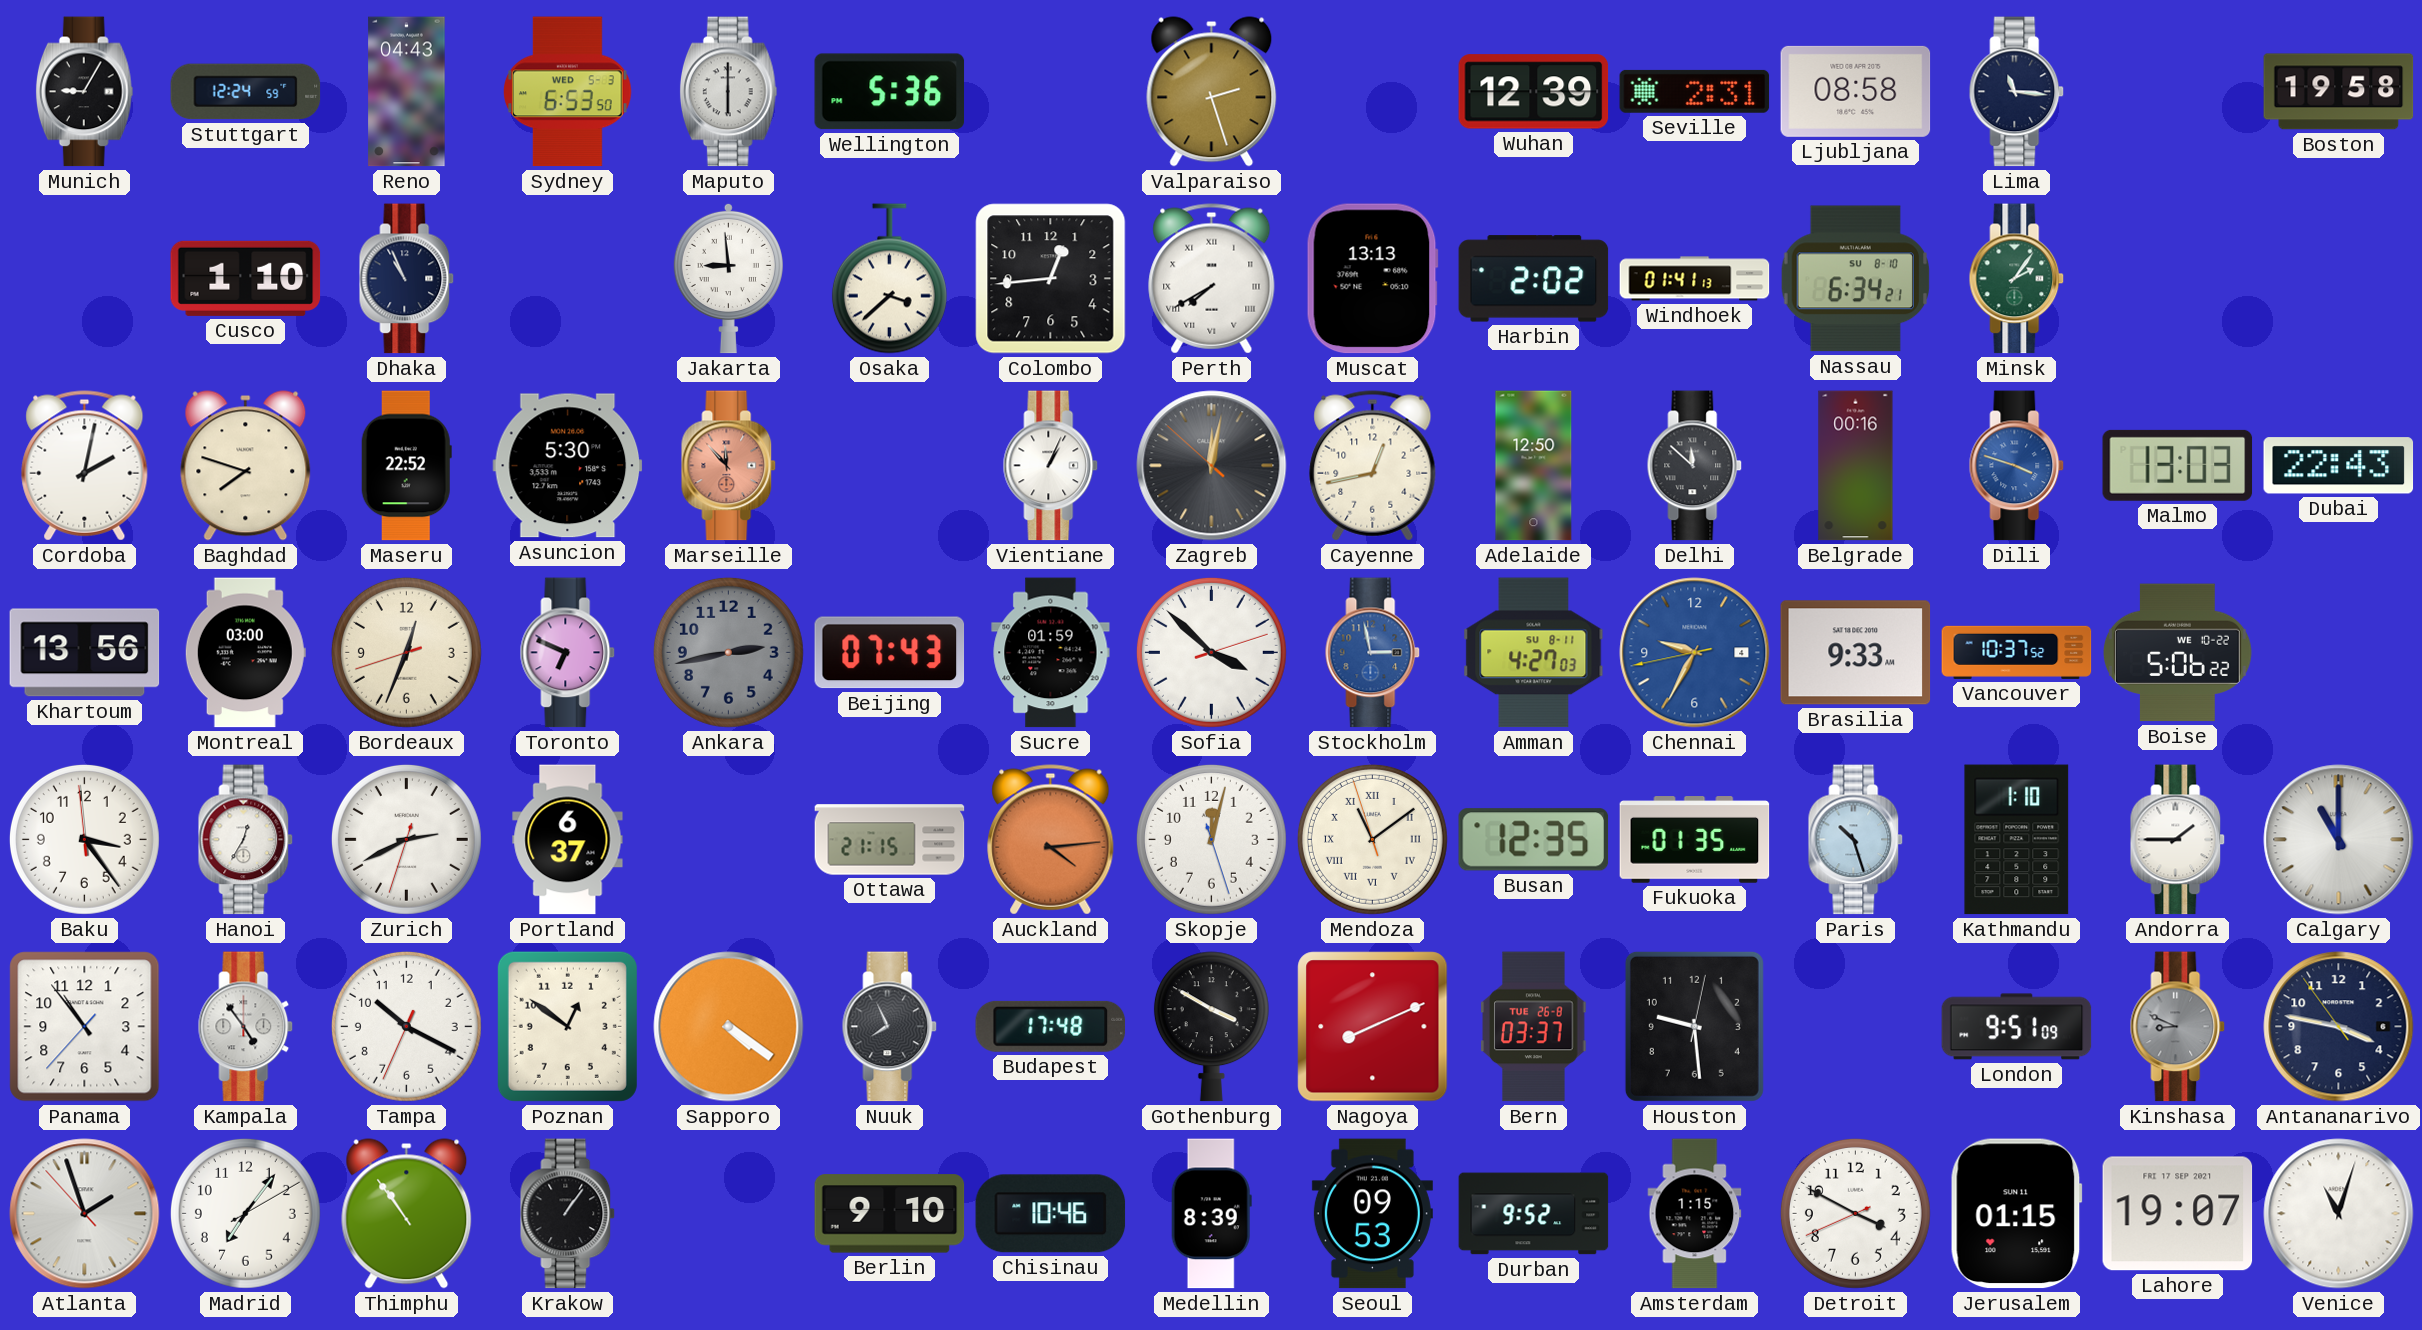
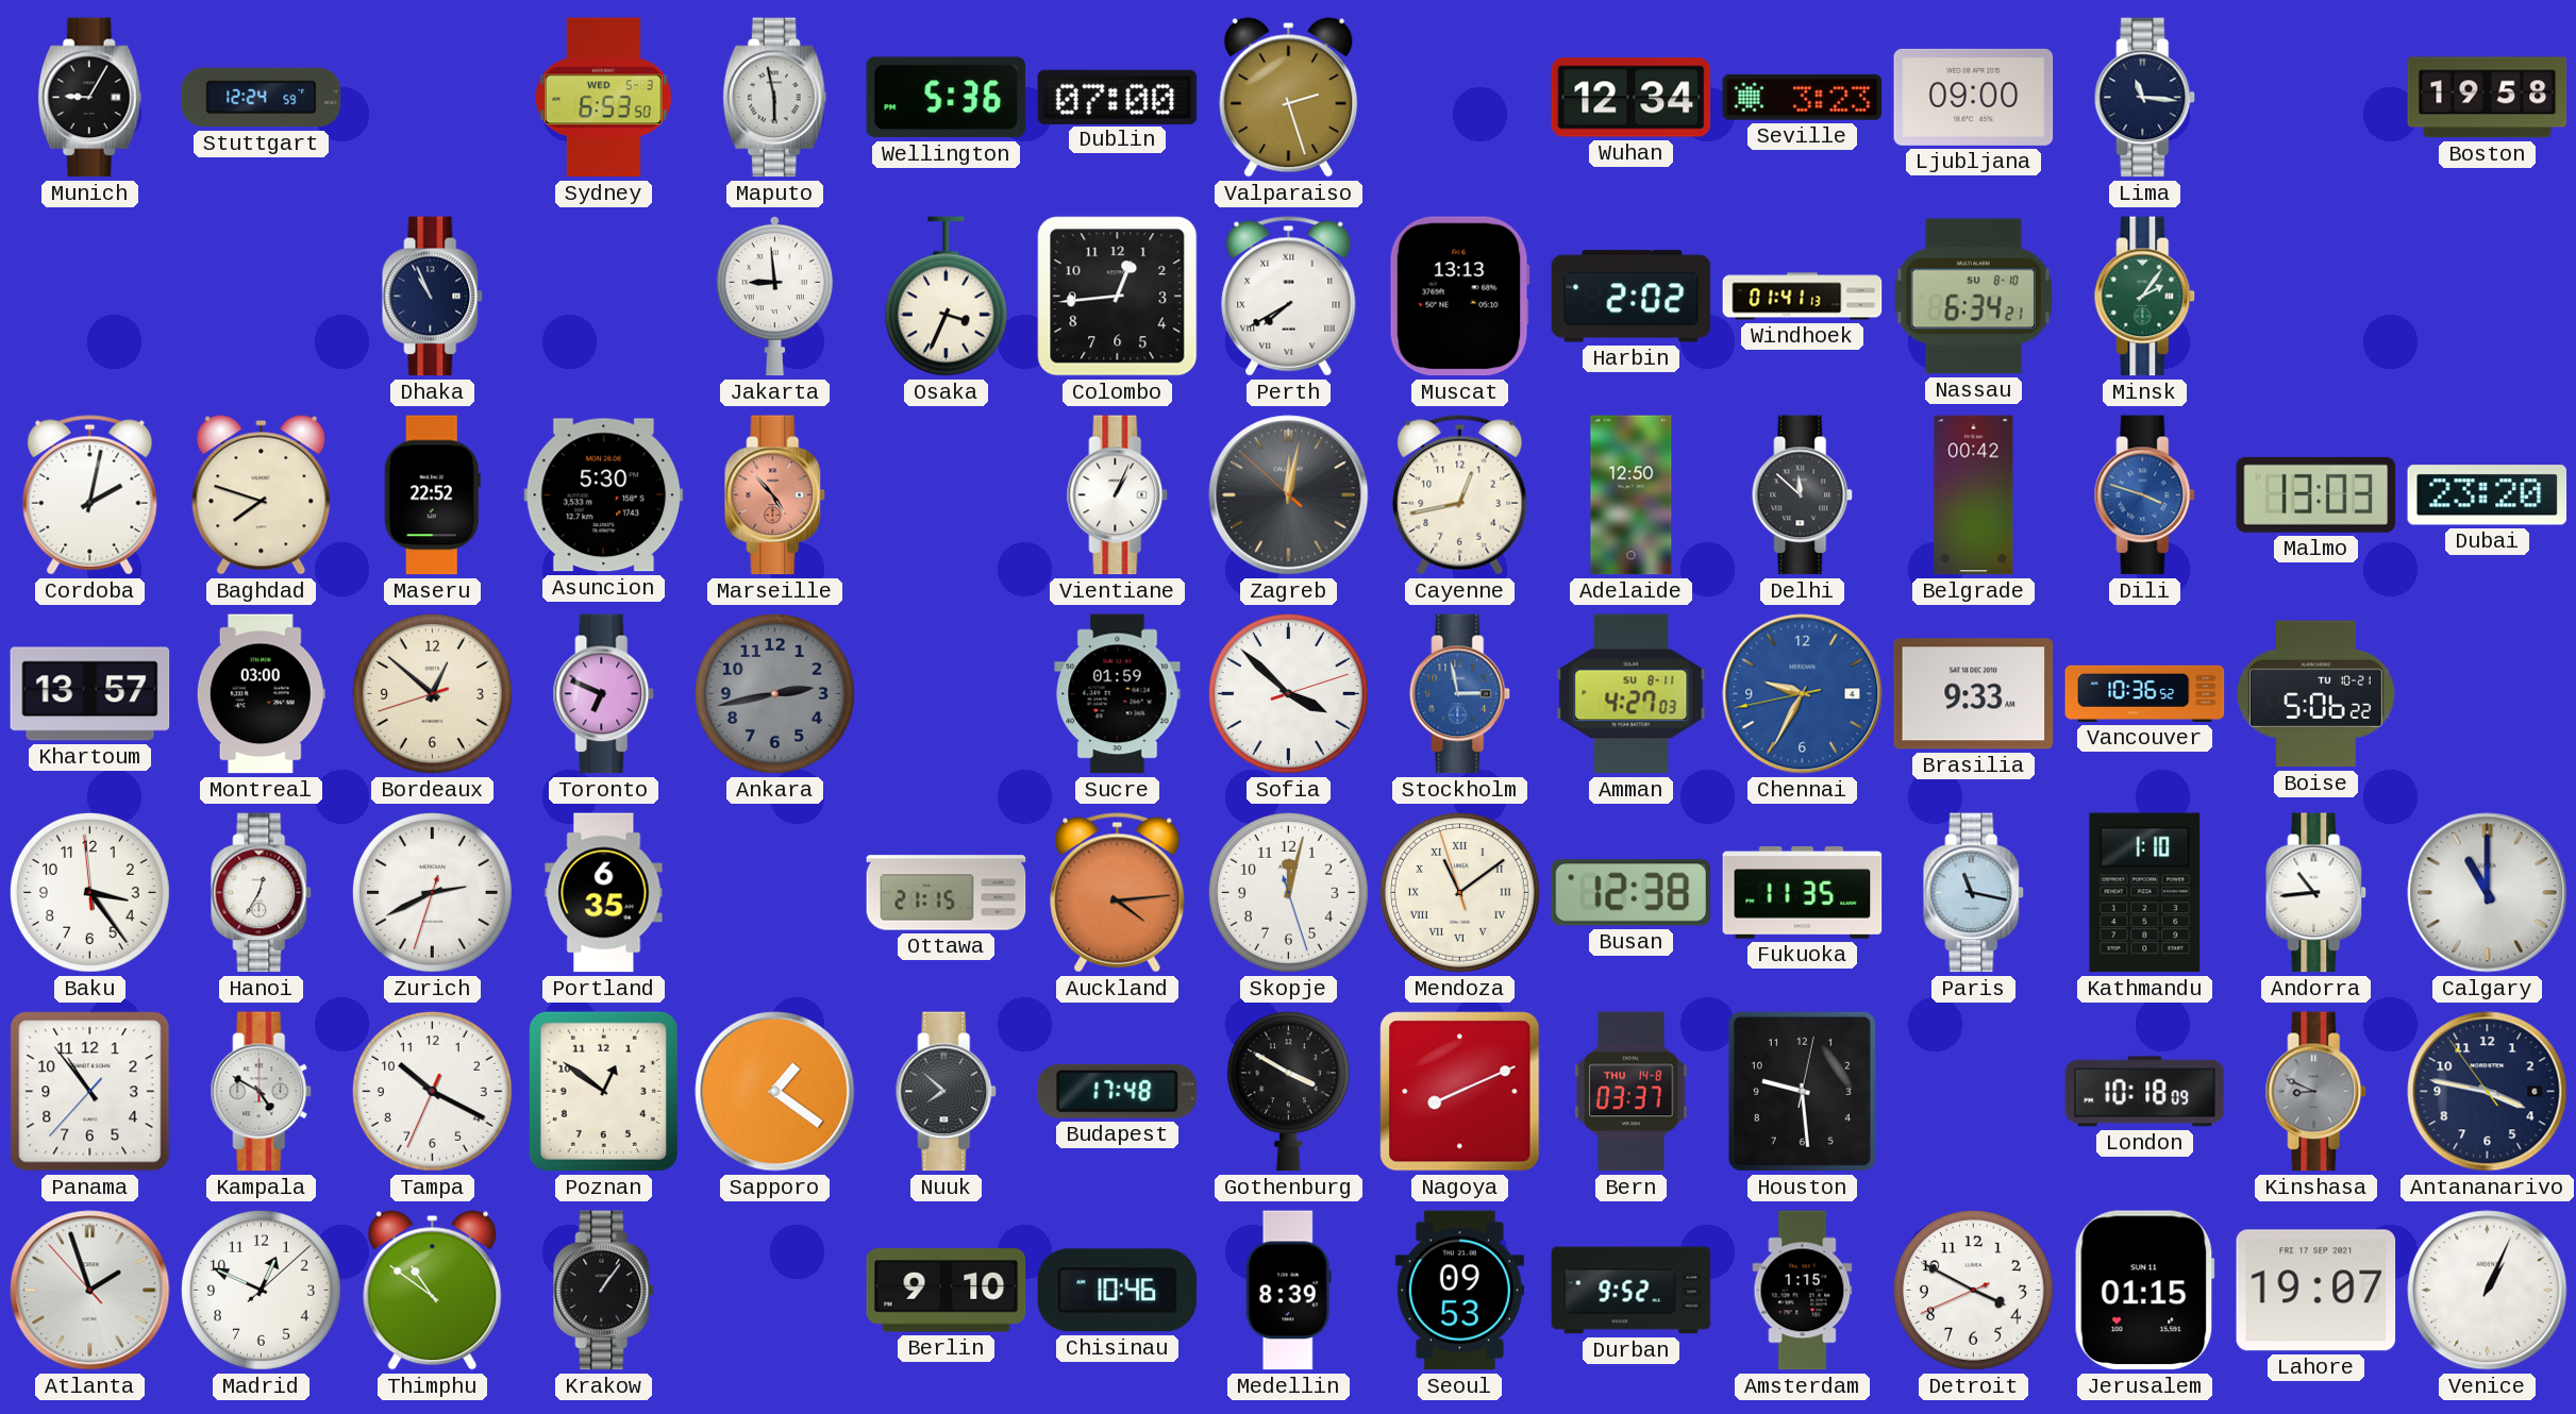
Reno: 04:43 -> none (407, 92)
Maputo: 6:00 -> 5:58 (774, 98)
Dublin: none -> 07:00 (1118, 97)
Wuhan: 12:39 -> 12:34 (1632, 98)
Seville: 2:31 -> 3:23 (1803, 97)
Ljubljana: 08:58 -> 09:00 (1974, 97)
Cusco: 1:10 -> none (246, 278)
Osaka: 3:38 -> 3:34 (946, 297)
Marseille: 11:53 -> 4:53 (775, 495)
Belgrade: 00:16 -> 00:42 (1974, 495)
Dubai: 22:43 -> 23:20 (2488, 495)
Khartoum: 13:56 -> 13:57 (90, 694)
Bordeaux: 12:33 -> 12:51 (432, 693)
Beijing: 07:43 -> none (890, 653)
Vancouver: 10:37 -> 10:36 (2145, 693)
Boise date: WE 10-22 -> TU 10-21 (2315, 694)
Portland: 6:37 -> 6:35 (604, 893)
Busan: 12:35 -> 12:38 (1632, 893)
Fukuoka: 01:35 -> 11:35 (1803, 893)
Paris: 10:27 -> 11:17 (1974, 893)
Andorra: 1:45 -> 10:44 (2316, 893)
Kampala: 4:54 -> 4:50 (262, 1092)
Sapporo: 4:21 -> 1:21 (775, 1092)
Nuuk: 7:56 -> 7:52 (947, 1092)
Bern date: TUE 26-8 -> THU 14-8 (1632, 1092)
London: 9:51 -> 10:18 (2145, 1092)
Madrid: 7:06 -> 12:49 (261, 1290)
Thimphu: 10:54 -> 10:51 (433, 1291)
Venice: 11:03 -> 1:04 (2488, 1291)
